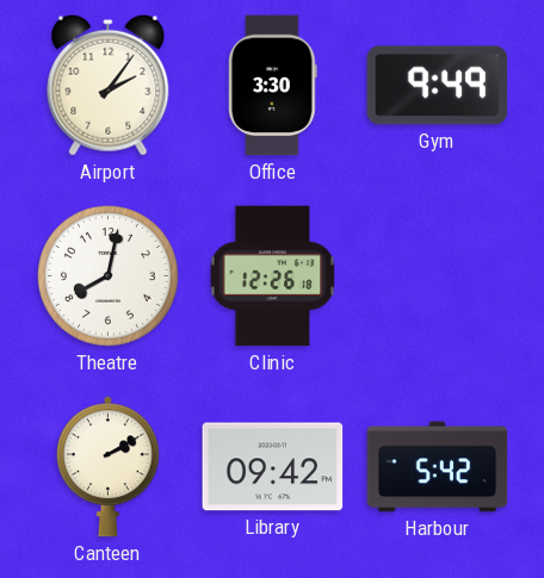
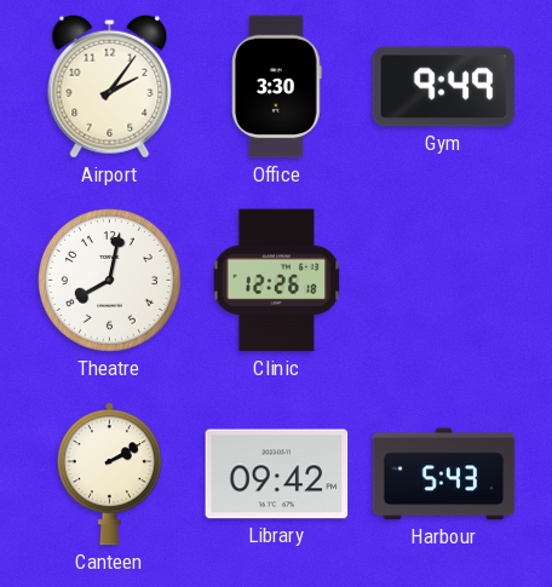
Harbour: 5:42 -> 5:43 (444, 474)
